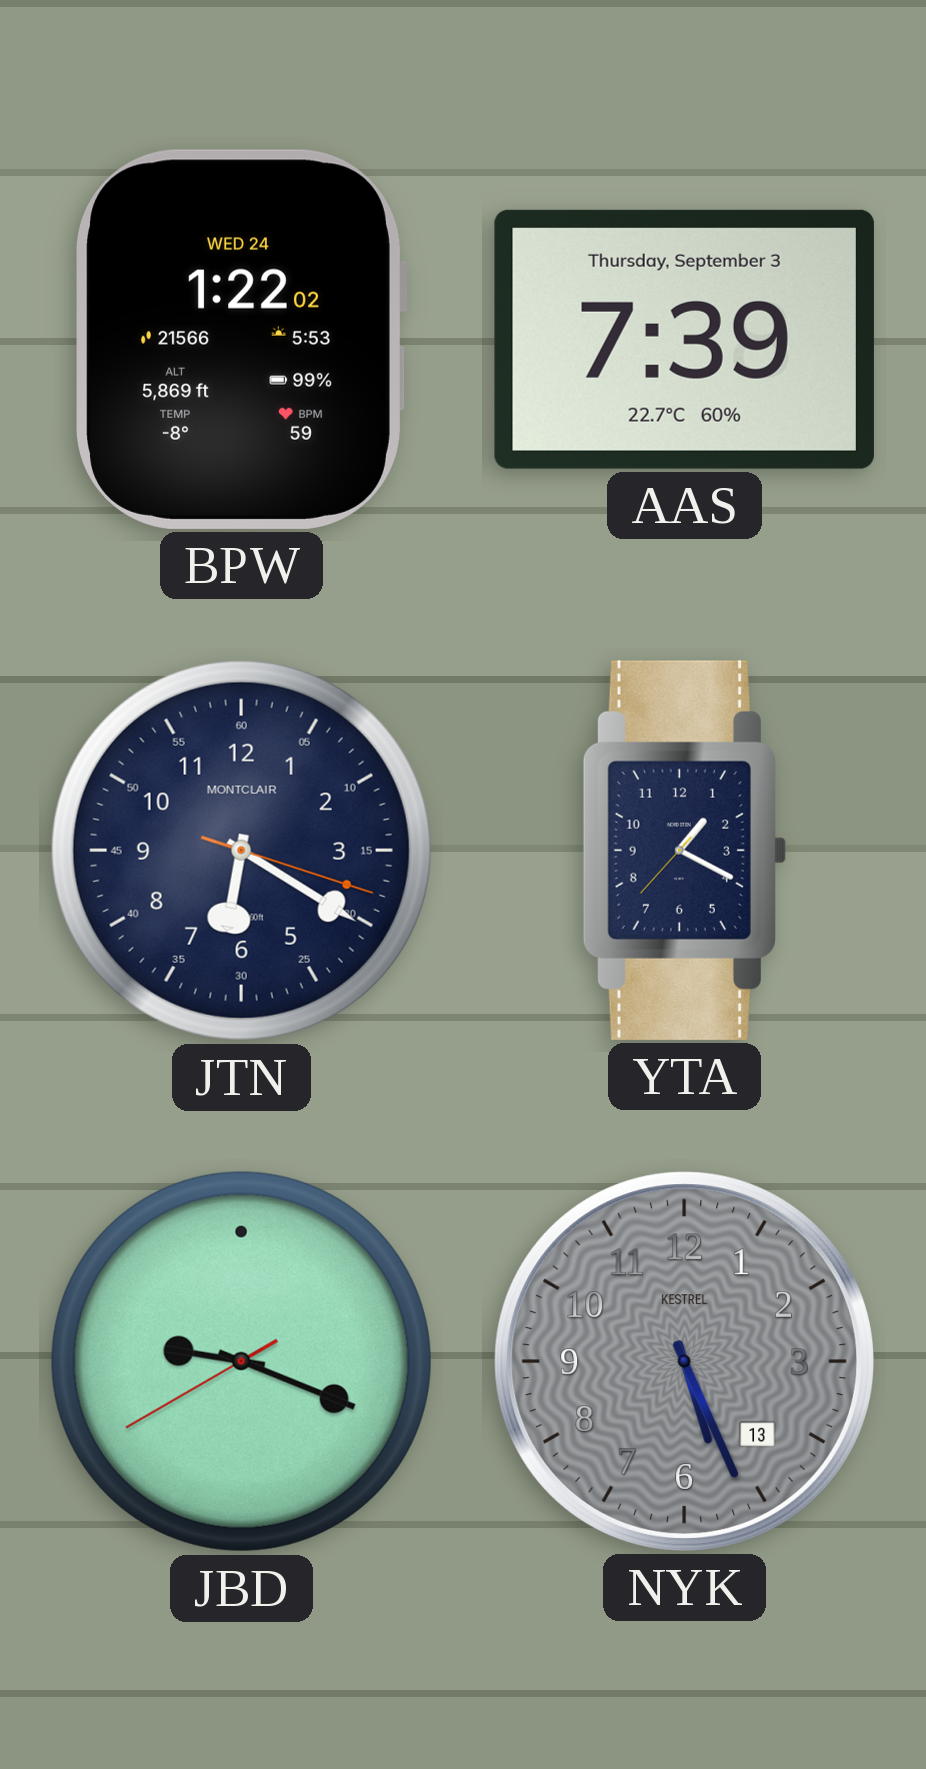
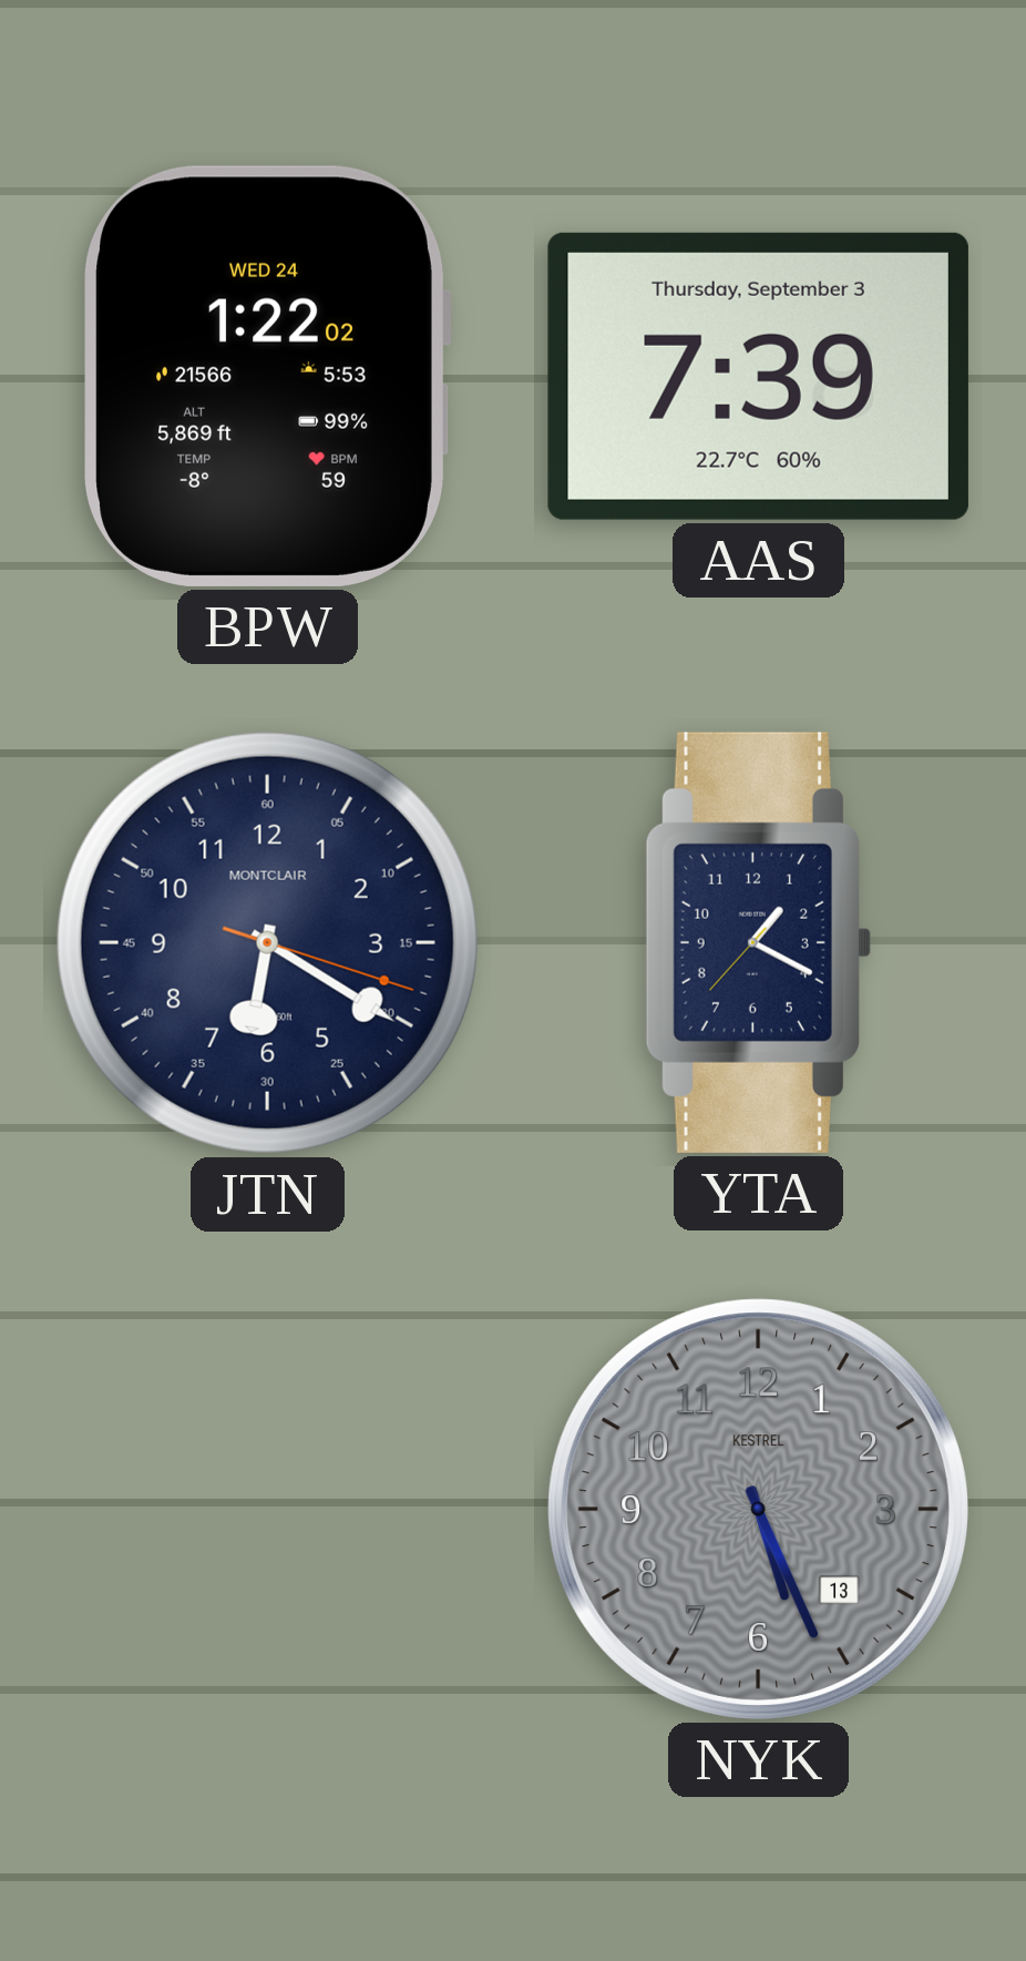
JBD: 9:18 -> none (241, 1361)
